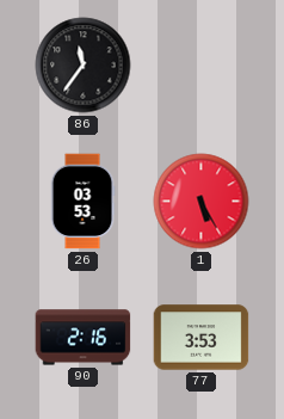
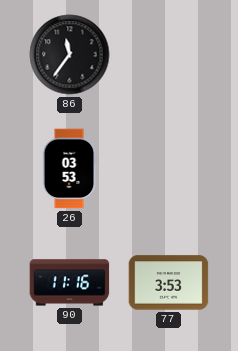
1: 5:25 -> none (202, 202)
90: 2:16 -> 11:16 (70, 283)
